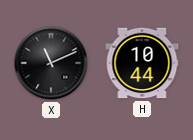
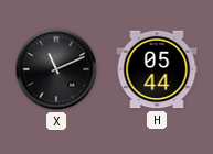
H: 10:44 -> 05:44 (157, 69)
